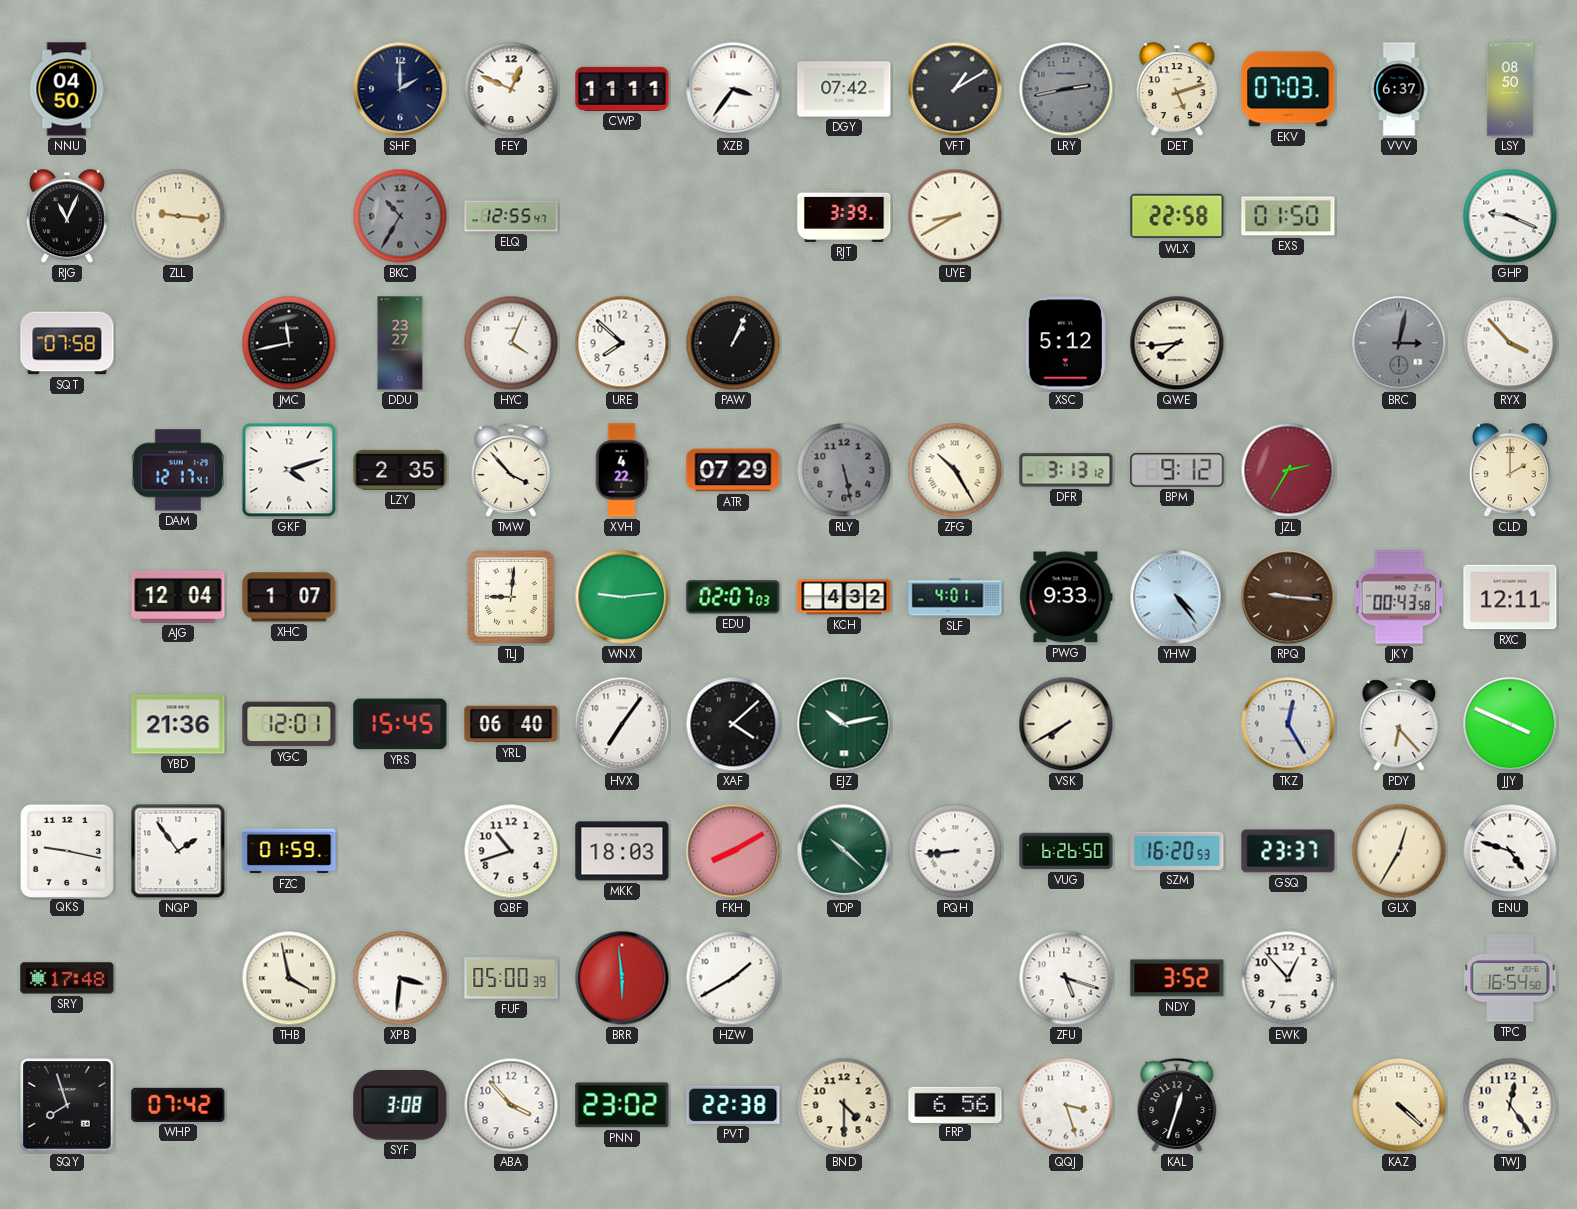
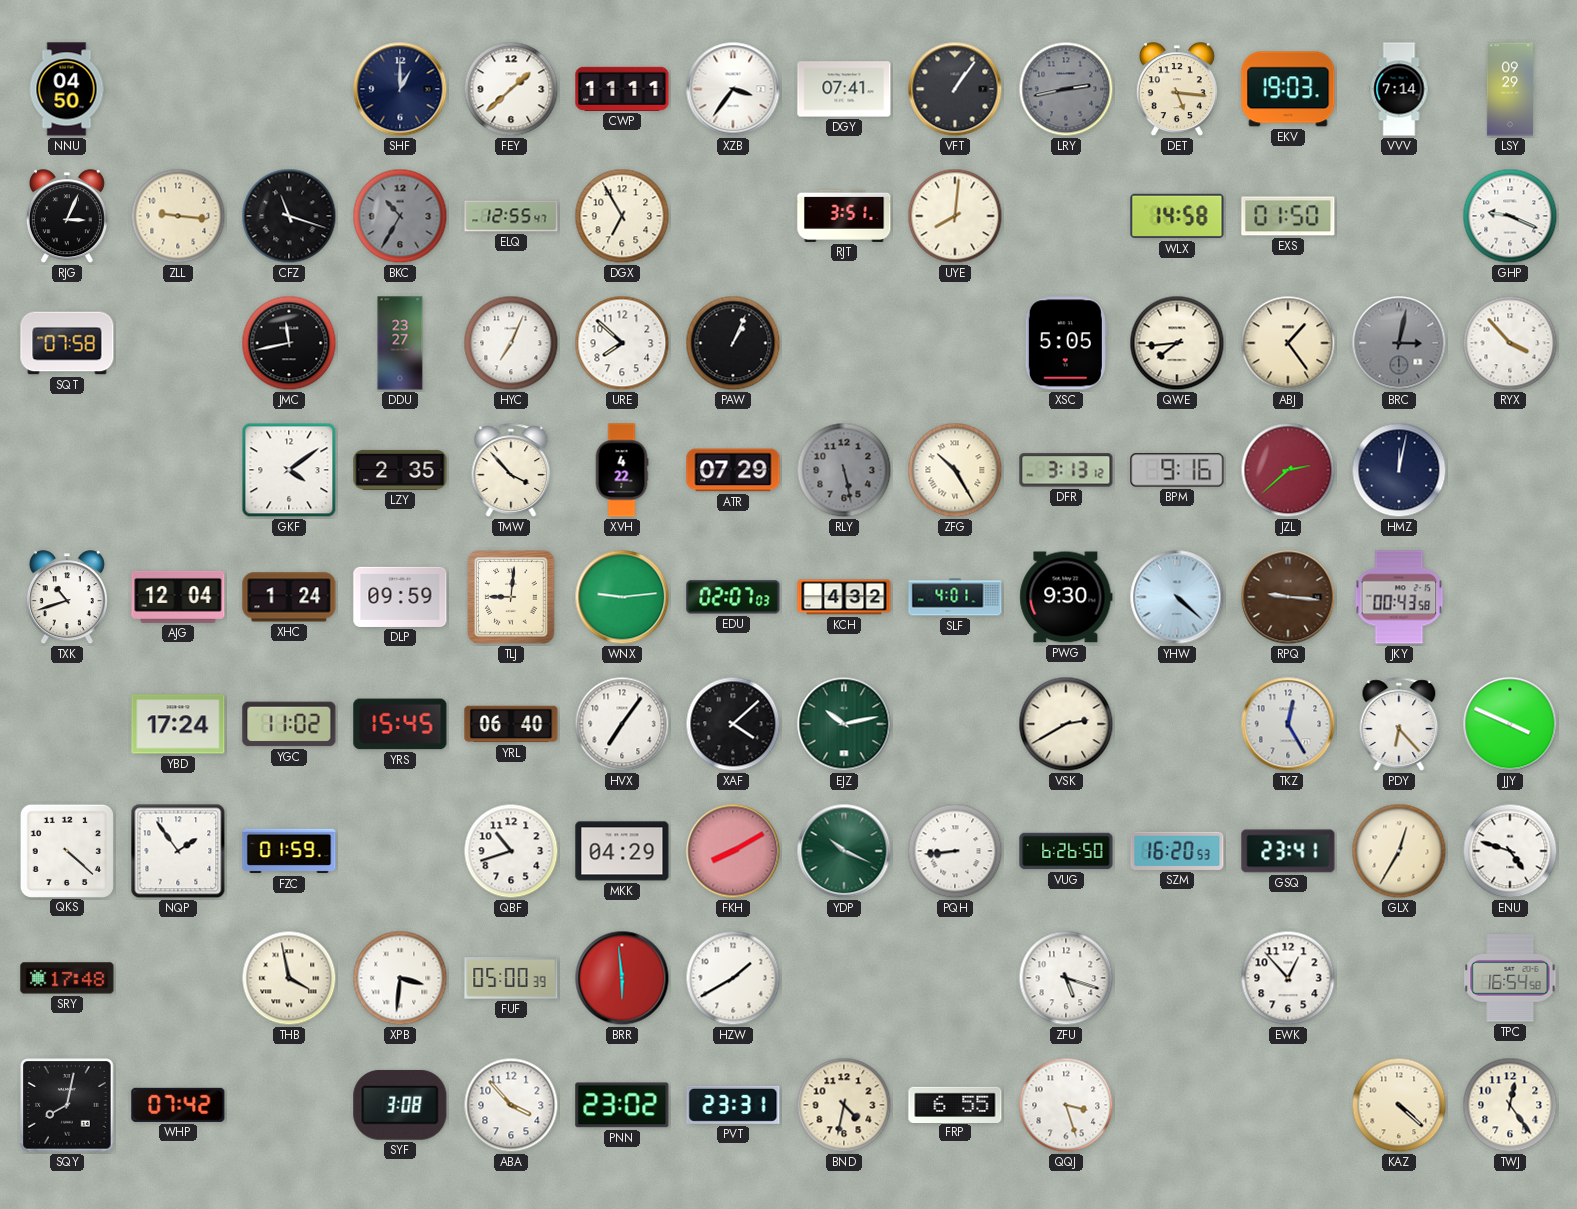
SHF: 2:00 -> 1:00 (400, 89)
FEY: 12:49 -> 1:38 (511, 89)
DGY: 07:42 -> 07:41 (844, 89)
VFT: 1:10 -> 1:06 (955, 89)
DET: 5:12 -> 5:16 (1177, 90)
EKV: 07:03 -> 19:03 (1288, 89)
VVV: 6:37 -> 7:14 (1399, 89)
LSY: 08:50 -> 09:29 (1510, 89)
RJG: 11:04 -> 3:04 (67, 217)
CFZ: none -> 11:18 (289, 216)
DGX: none -> 6:55 (622, 216)
RJT: 3:39 -> 3:51 (844, 216)
UYE: 8:40 -> 8:01 (955, 216)
WLX: 22:58 -> 14:58 (1177, 216)
HYC: 4:04 -> 7:04 (511, 343)
XSC: 5:12 -> 5:05 (1066, 343)
ABJ: none -> 1:24 (1288, 343)
DAM: 12:17 -> none (178, 470)
GKF: 4:12 -> 4:09 (289, 470)
BPM: 9:12 -> 9:16 (1177, 470)
JZL: 2:35 -> 2:38 (1288, 470)
HMZ: none -> 12:02 (1399, 470)
CLD: 2:00 -> none (1510, 471)
TXK: none -> 10:42 (67, 598)
XHC: 1:07 -> 1:24 (289, 597)
DLP: none -> 09:59 (400, 597)
PWG: 9:33 -> 9:30 (1066, 597)
YHW: 4:24 -> 4:22 (1177, 597)
RXC: 12:11 -> none (1510, 597)
YBD: 21:36 -> 17:24 (178, 724)
YGC: 12:01 -> 11:02 (289, 724)
VSK: 7:40 -> 2:40 (1066, 724)
QKS: 9:17 -> 4:22 (66, 850)
MKK: 18:03 -> 04:29 (622, 851)
YDP: 10:22 -> 10:19 (844, 851)
GSQ: 23:37 -> 23:41 (1288, 851)
NDY: 3:52 -> none (1177, 978)
SQY: 7:57 -> 8:02 (67, 1105)
PVT: 22:38 -> 23:31 (733, 1105)
BND: 4:30 -> 4:32 (844, 1105)
FRP: 6:56 -> 6:55 (955, 1104)
KAL: 12:33 -> none (1177, 1105)
